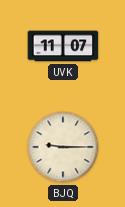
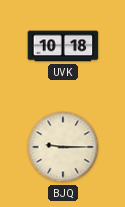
UVK: 11:07 -> 10:18 (63, 46)
